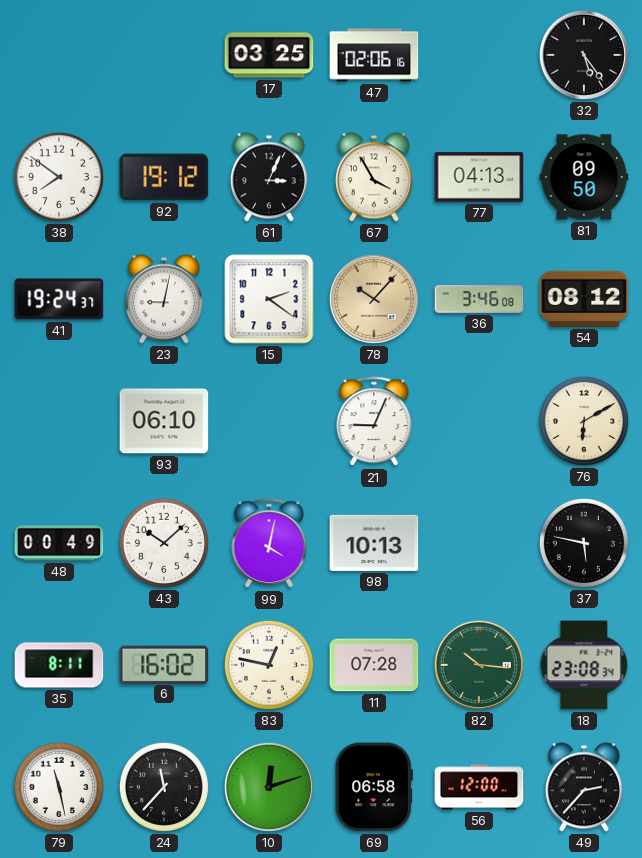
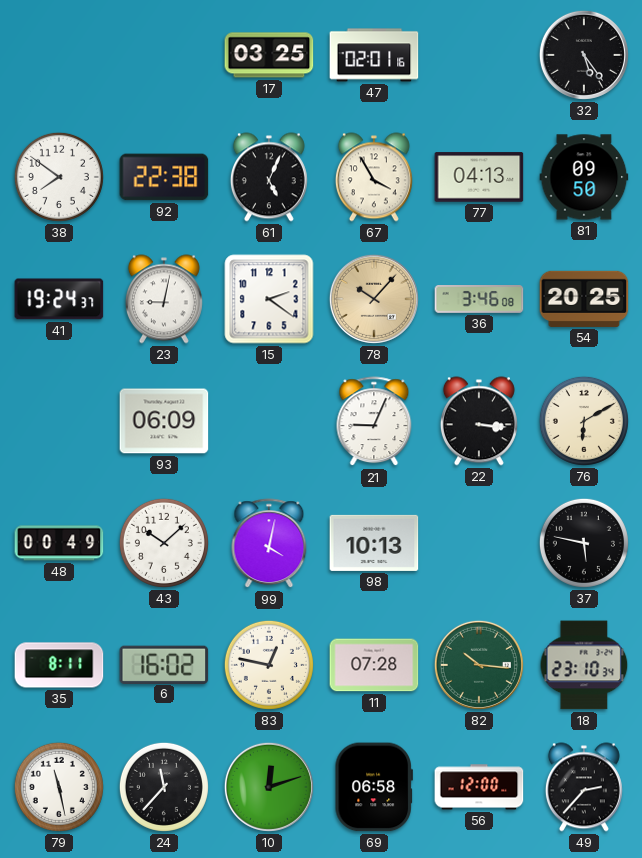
47: 02:06 -> 02:01 (374, 55)
92: 19:12 -> 22:38 (164, 177)
61: 3:04 -> 5:04 (269, 177)
54: 08:12 -> 20:25 (584, 299)
93: 06:10 -> 06:09 (164, 421)
22: none -> 3:16 (479, 421)
18: 23:08 -> 23:10 (584, 665)
